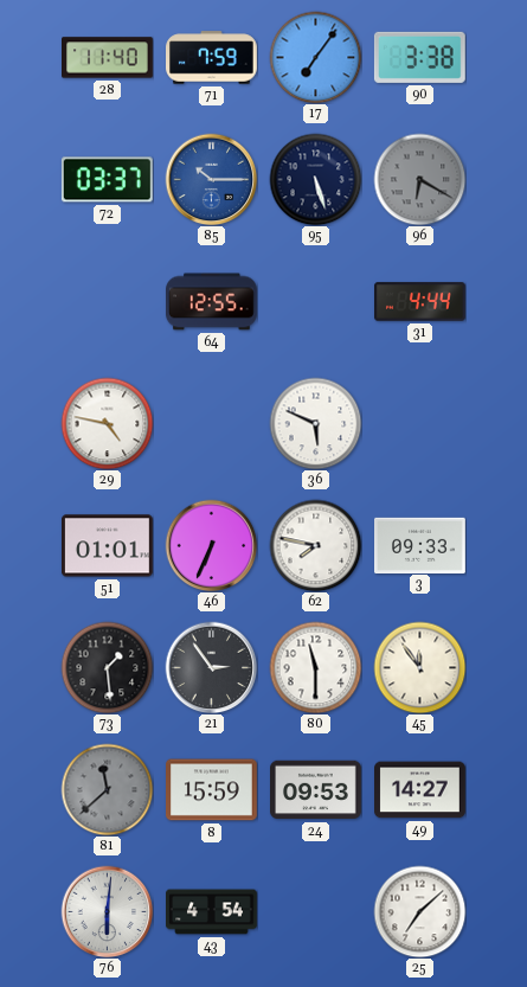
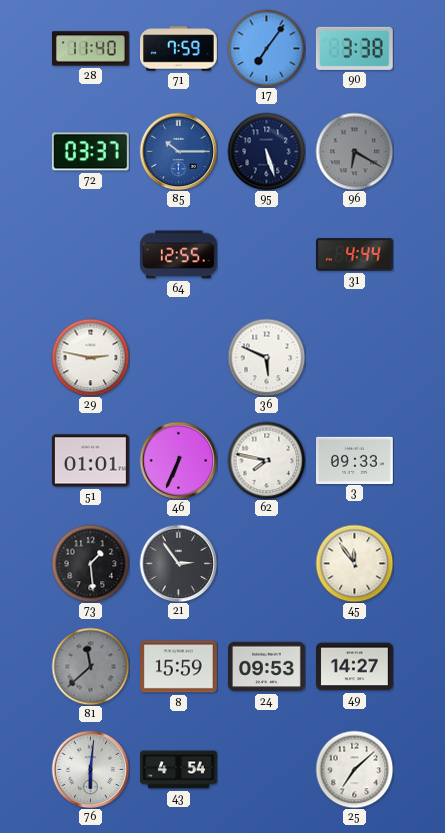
29: 4:47 -> 2:47 (90, 357)
80: 11:30 -> none (315, 667)
